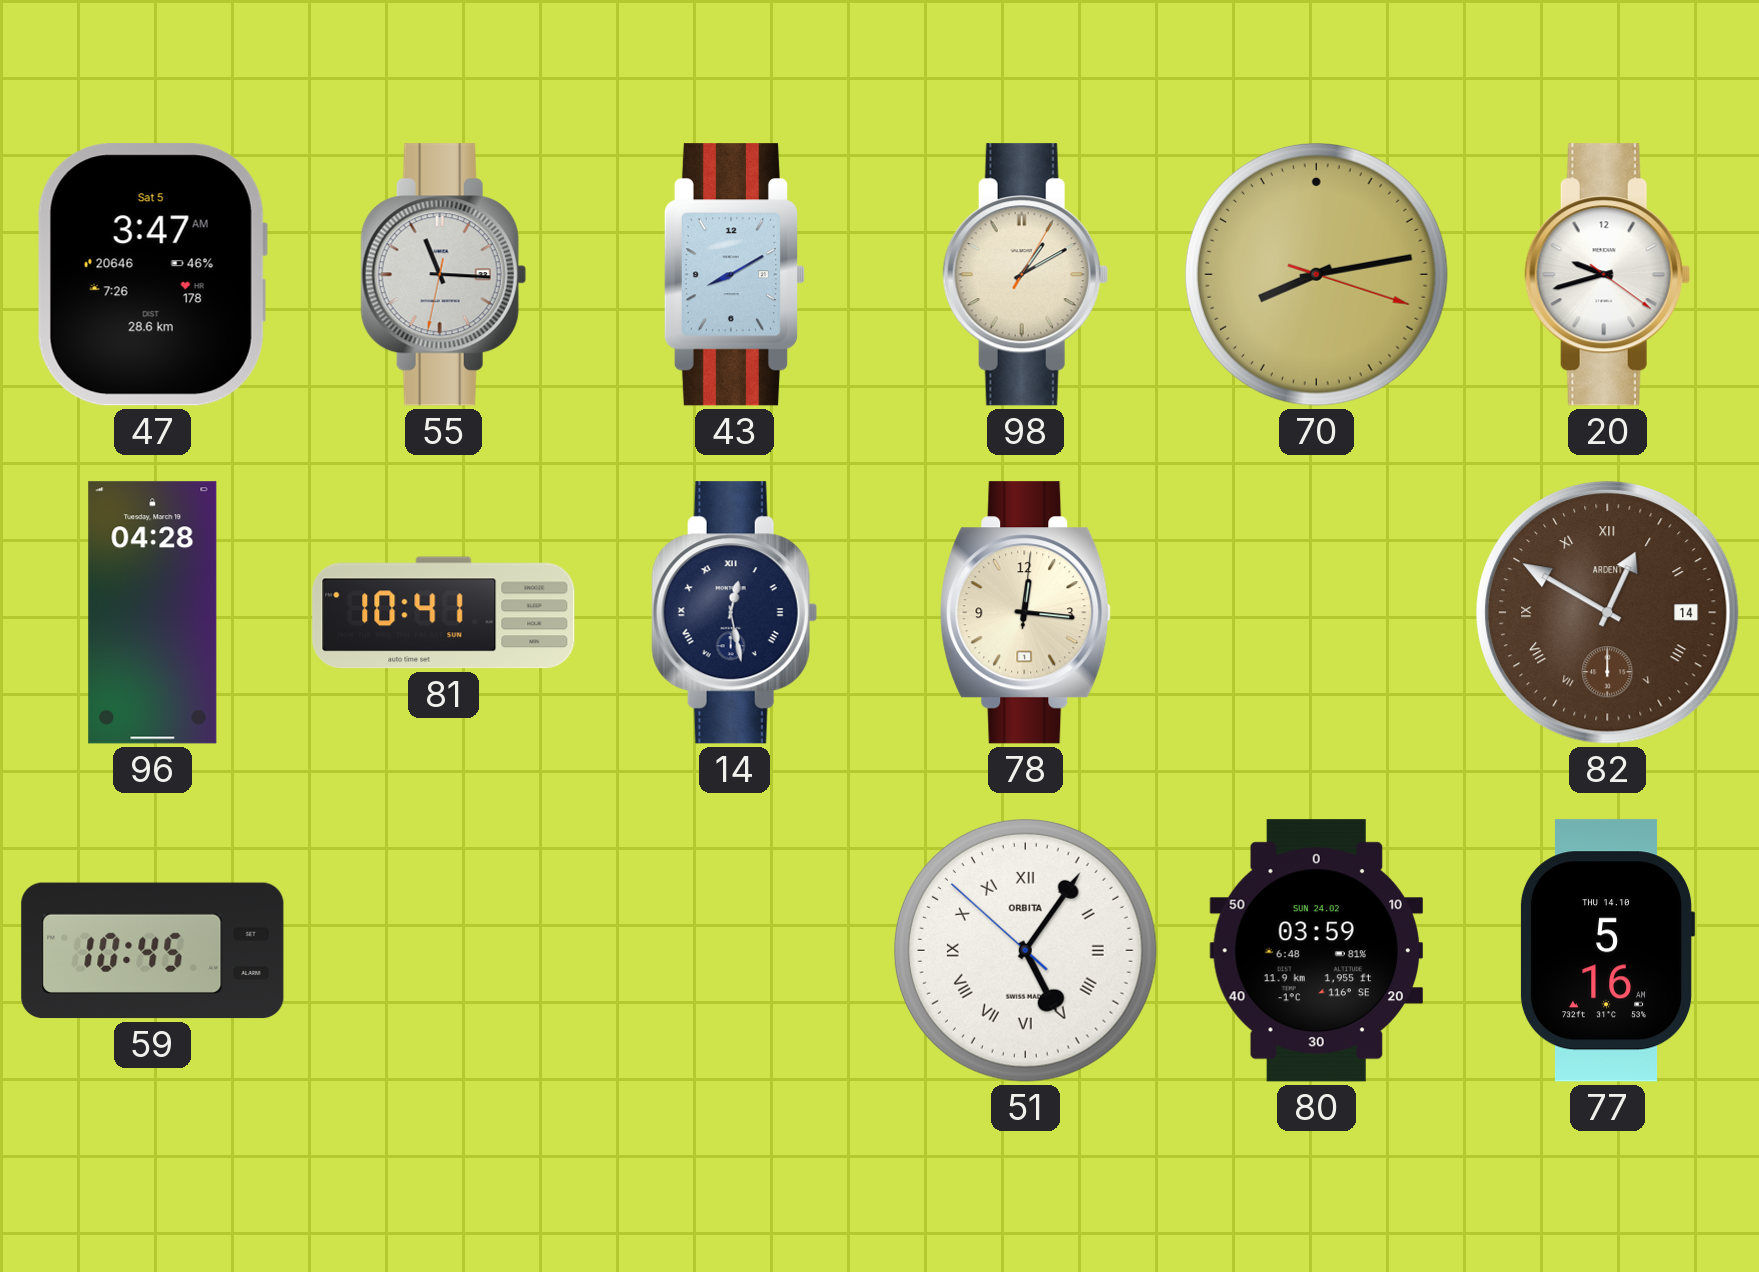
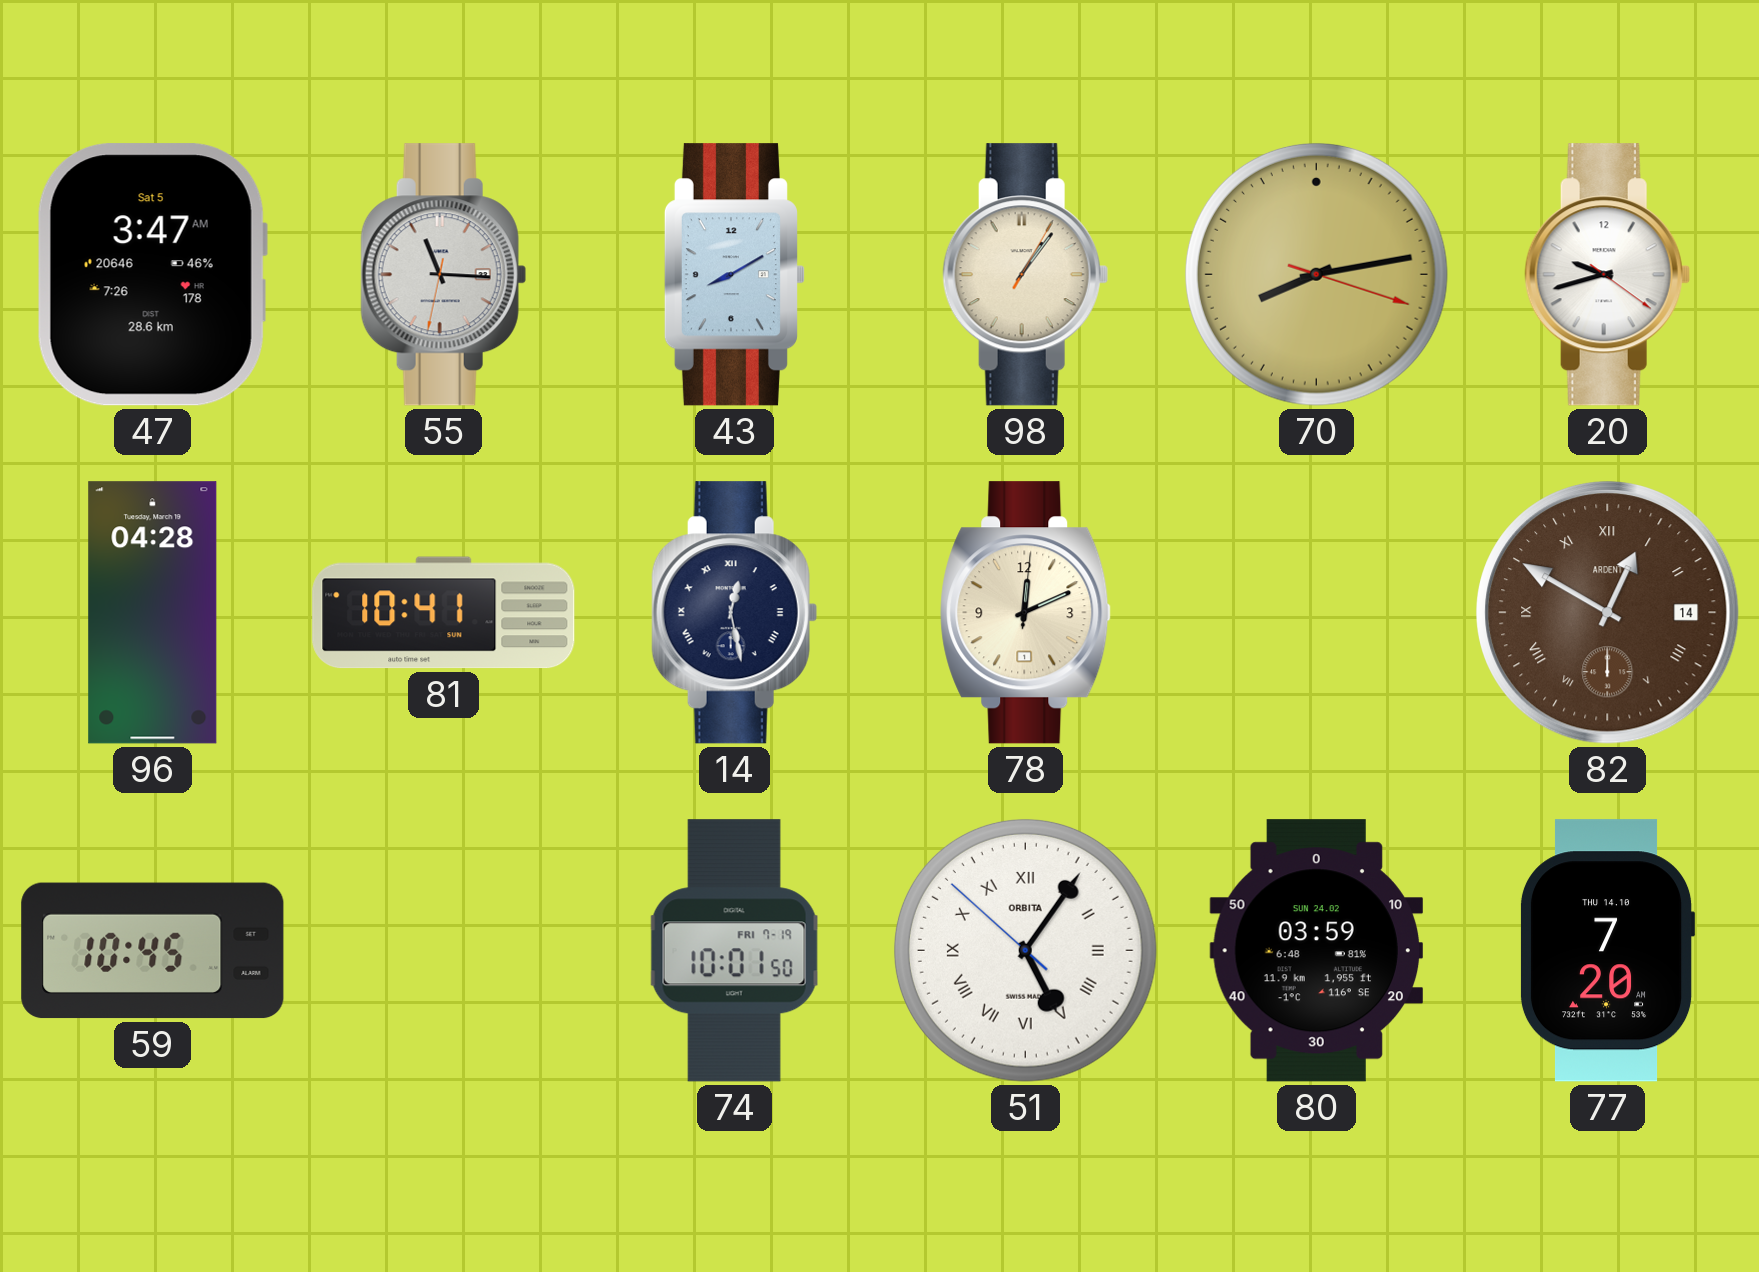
98: 1:10 -> 1:06 (1025, 275)
78: 12:16 -> 12:11 (1026, 613)
74: none -> 10:01 (735, 951)
77: 5:16 -> 7:20 (1607, 951)
